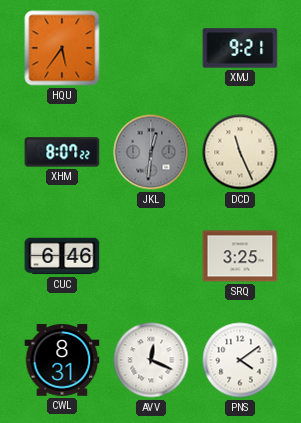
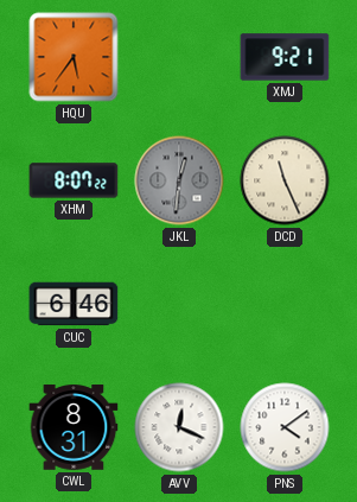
SRQ: 3:25 -> none (240, 256)
